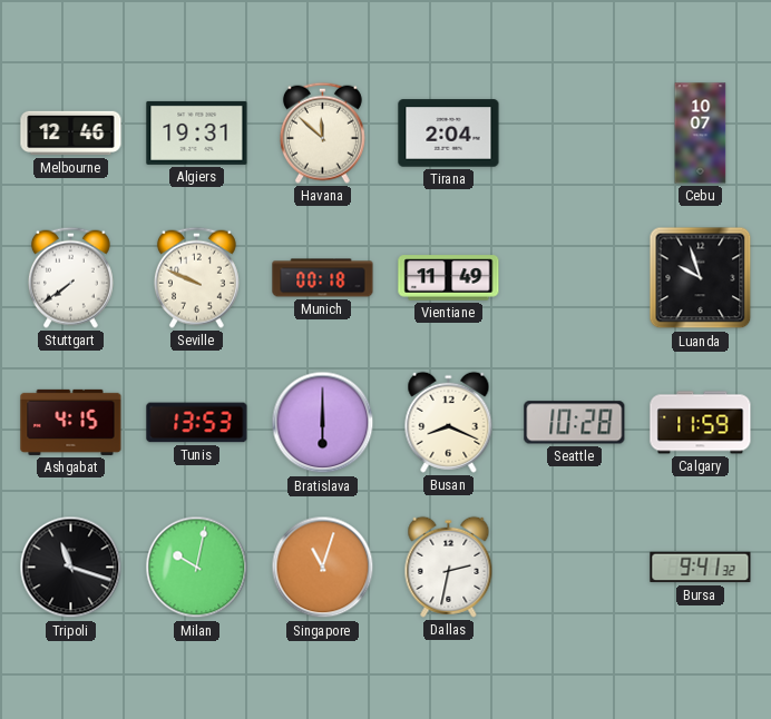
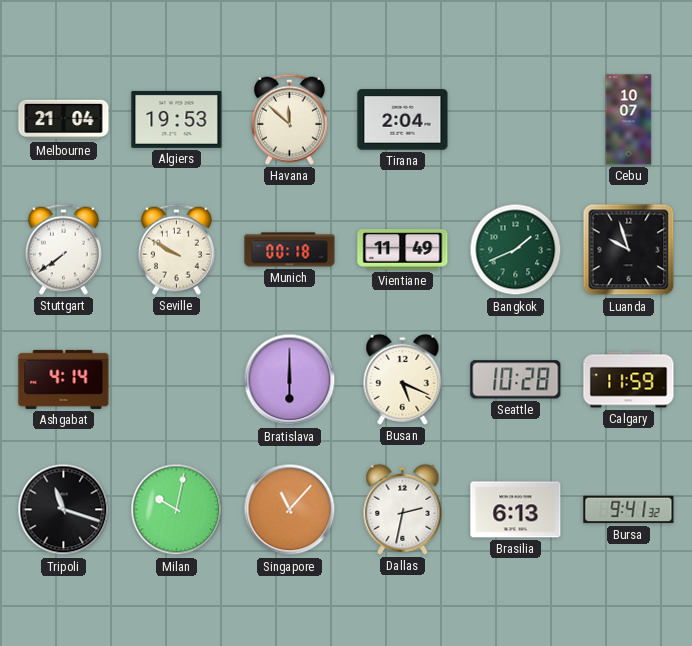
Melbourne: 12:46 -> 21:04 (64, 120)
Algiers: 19:31 -> 19:53 (177, 119)
Seville: 9:49 -> 9:50 (176, 249)
Bangkok: none -> 1:41 (516, 250)
Ashgabat: 4:15 -> 4:14 (64, 379)
Tunis: 13:53 -> none (197, 423)
Busan: 8:19 -> 5:19 (403, 379)
Singapore: 11:03 -> 11:07 (290, 510)
Brasilia: none -> 6:13 (516, 510)
